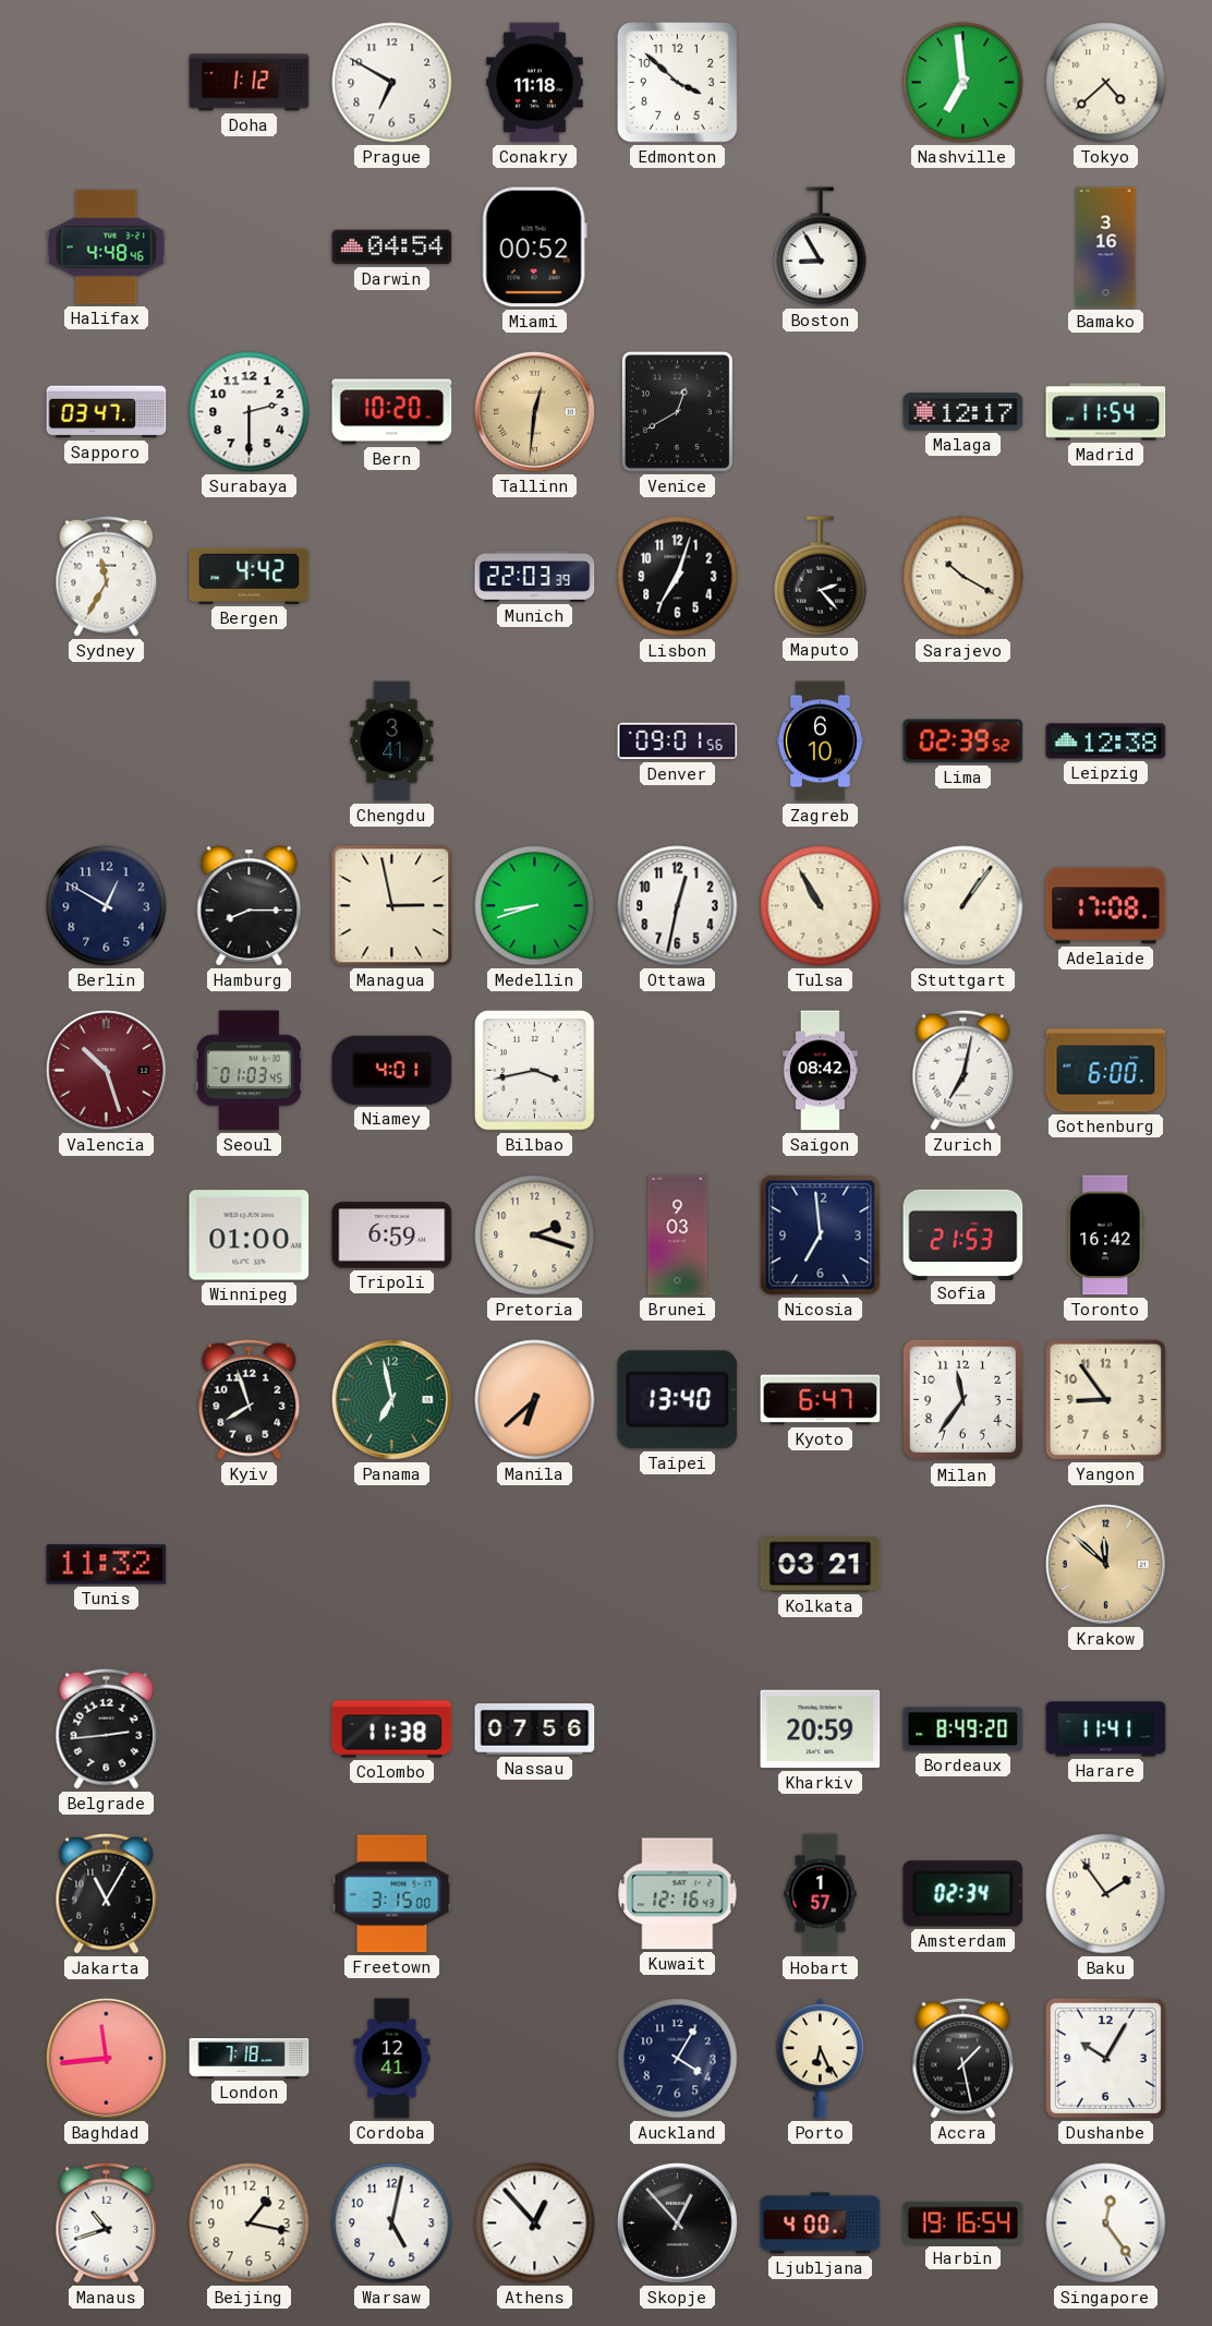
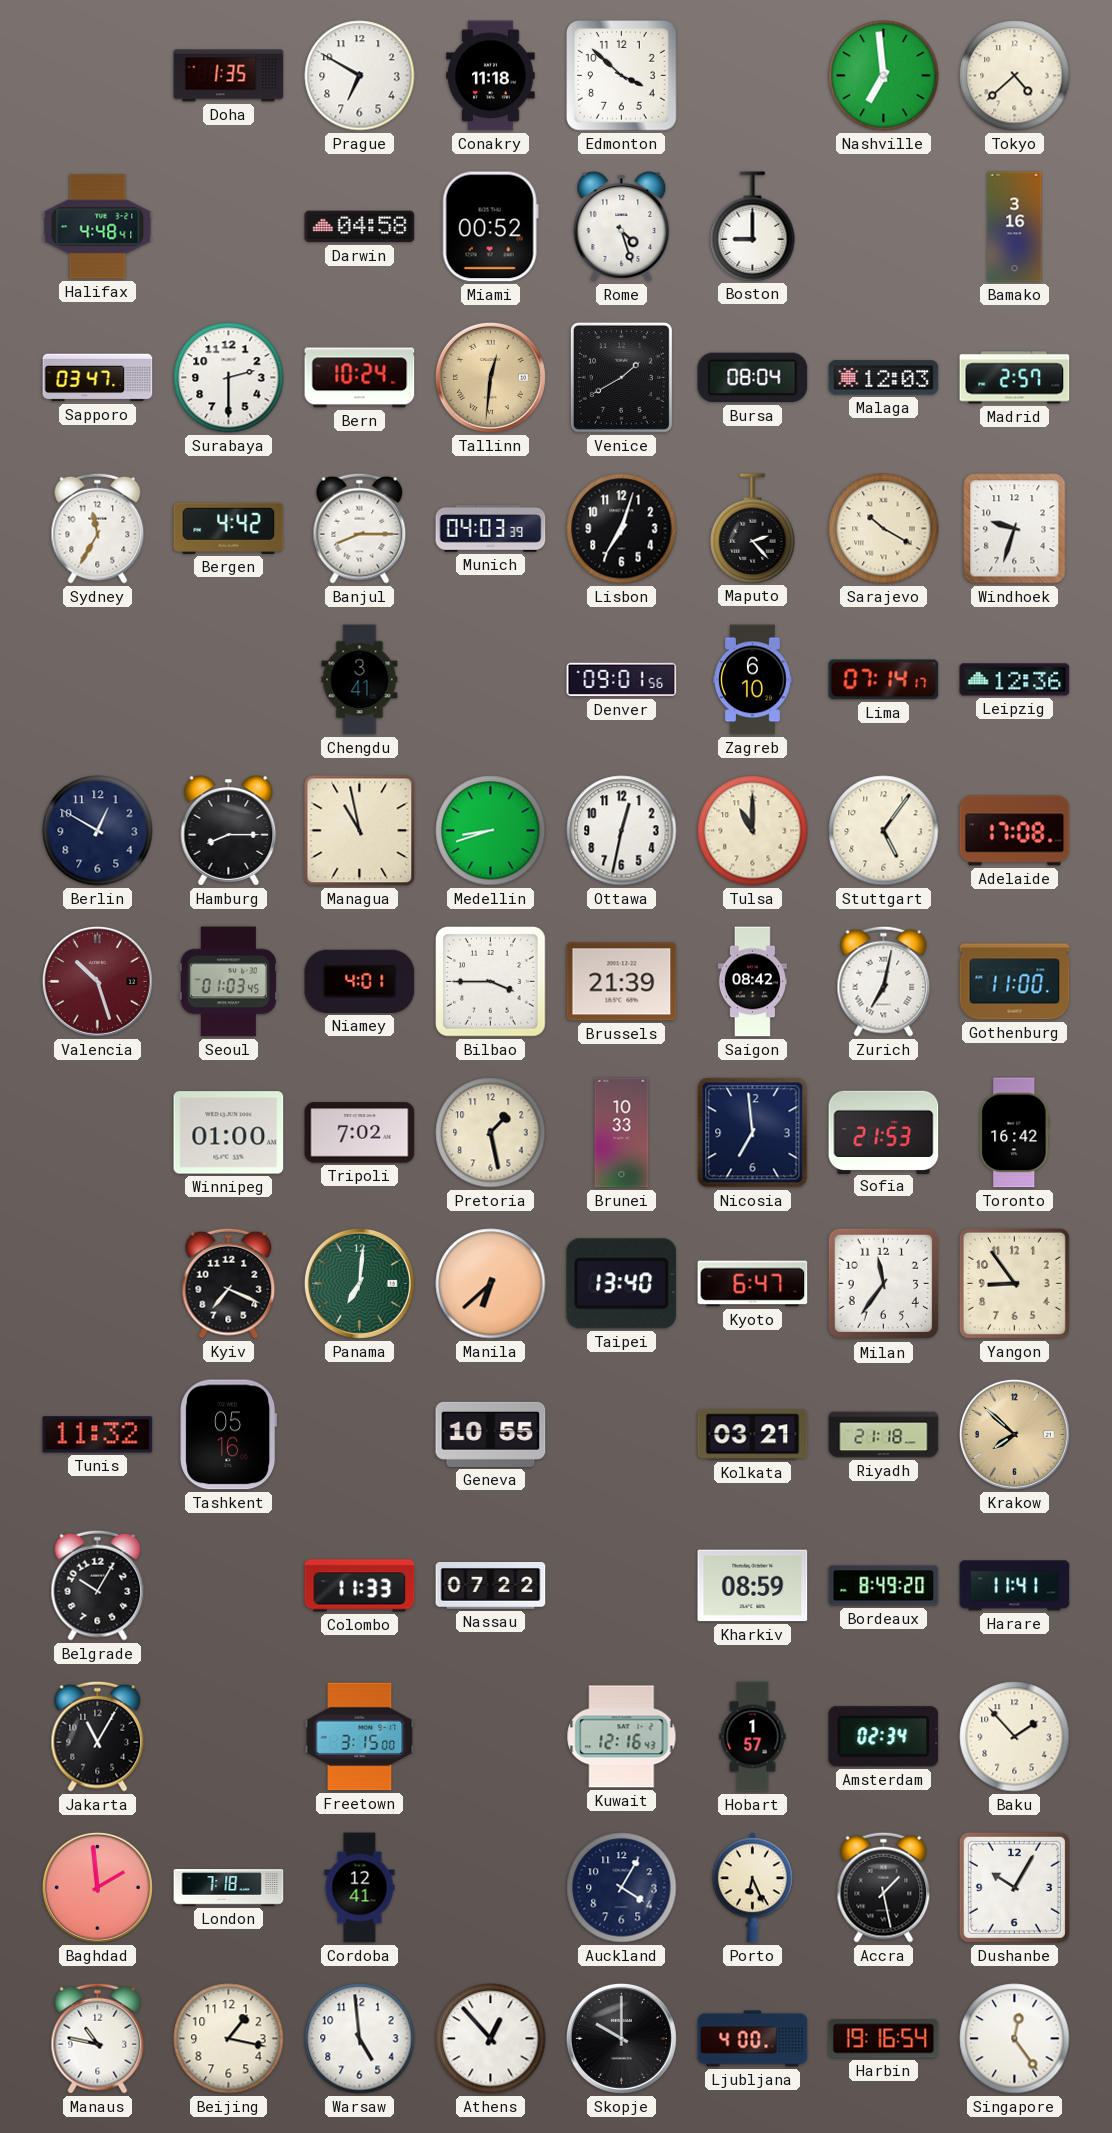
Doha: 1:12 -> 1:35 (229, 76)
Halifax: 4:48:46 -> 4:48:41 (98, 227)
Darwin: 04:54 -> 04:58 (360, 227)
Rome: none -> 4:27 (622, 227)
Boston: 8:55 -> 9:00 (753, 226)
Bern: 10:20 -> 10:24 (360, 378)
Venice: 12:40 -> 1:40 (621, 377)
Bursa: none -> 08:04 (753, 378)
Malaga: 12:17 -> 12:03 (884, 378)
Madrid: 11:54 -> 2:57 (1015, 378)
Banjul: none -> 8:15 (360, 528)
Munich: 22:03 -> 04:03 (491, 528)
Windhoek: none -> 9:33 (1015, 529)
Lima: 02:39 -> 07:14 (884, 680)
Leipzig: 12:38 -> 12:36 (1015, 680)
Managua: 2:58 -> 10:58 (360, 831)
Tulsa: 10:55 -> 11:00 (753, 831)
Stuttgart: 1:06 -> 5:06 (884, 831)
Bilbao: 3:43 -> 3:45 (491, 982)
Brussels: none -> 21:39 (622, 982)
Gothenburg: 6:00 -> 11:00 (1015, 982)
Tripoli: 6:59 -> 7:02 (360, 1133)
Pretoria: 2:18 -> 1:28 (491, 1133)
Brunei: 9:03 -> 10:33 (622, 1133)
Kyiv: 7:57 -> 7:19 (229, 1283)
Panama: 6:58 -> 7:01 (359, 1283)
Tashkent: none -> 05:16 (229, 1435)
Geneva: none -> 10:55 (491, 1434)
Riyadh: none -> 21:18 (884, 1435)
Krakow: 11:52 -> 7:52 (1014, 1434)
Belgrade: 2:44 -> 10:05 (98, 1585)
Colombo: 11:38 -> 11:33 (360, 1586)
Nassau: 07:56 -> 07:22 (491, 1586)
Kharkiv: 20:59 -> 08:59 (753, 1586)
Baku: 1:54 -> 1:53 (1015, 1737)
Baghdad: 11:44 -> 1:59 (97, 1887)
Manaus: 10:42 -> 10:47 (98, 2038)
Warsaw: 5:02 -> 4:59 (360, 2039)
Skopje: 12:53 -> 10:00 (621, 2038)
